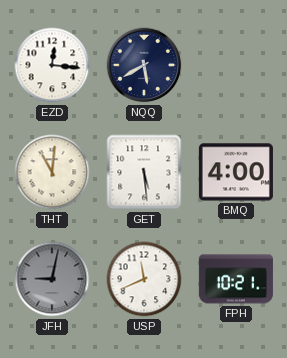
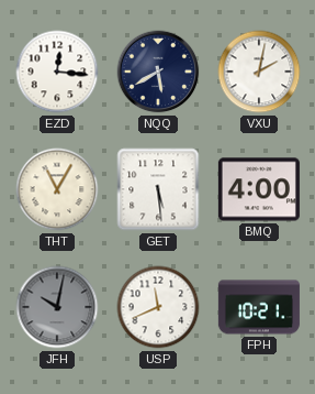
VXU: none -> 2:02 (259, 72)
THT: 11:01 -> 11:05 (57, 189)
JFH: 9:02 -> 10:02 (57, 307)
